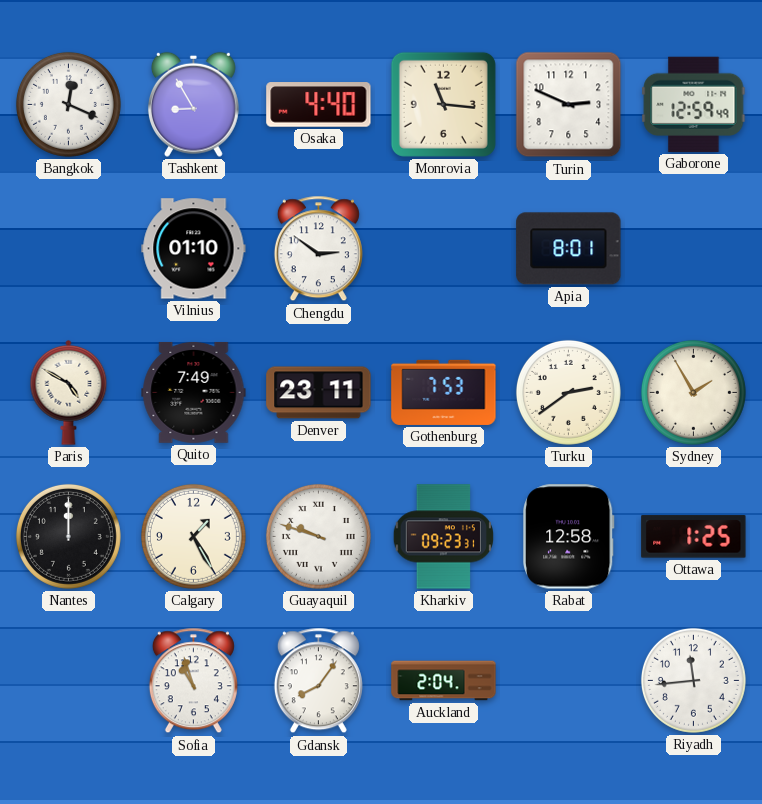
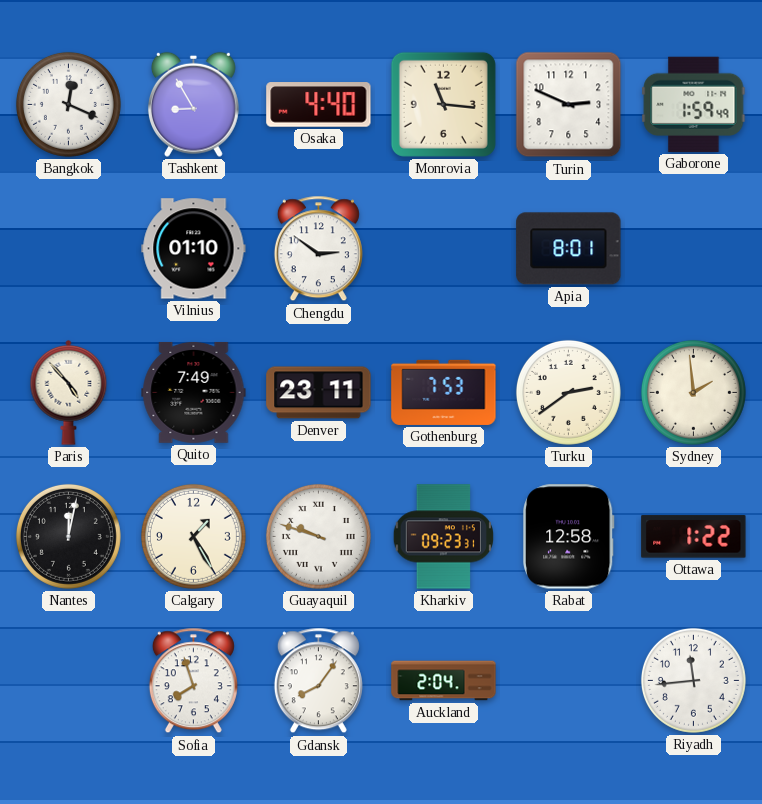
Gaborone: 12:59 -> 1:59 (694, 104)
Paris: 4:50 -> 4:53 (69, 392)
Sydney: 1:55 -> 1:59 (693, 392)
Nantes: 12:00 -> 12:02 (68, 536)
Ottawa: 1:25 -> 1:22 (694, 537)
Sofia: 10:57 -> 7:57 (193, 681)
